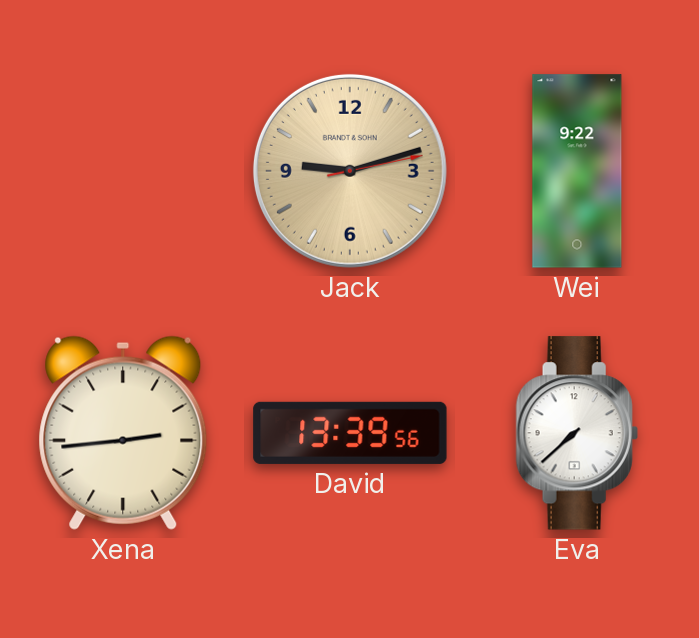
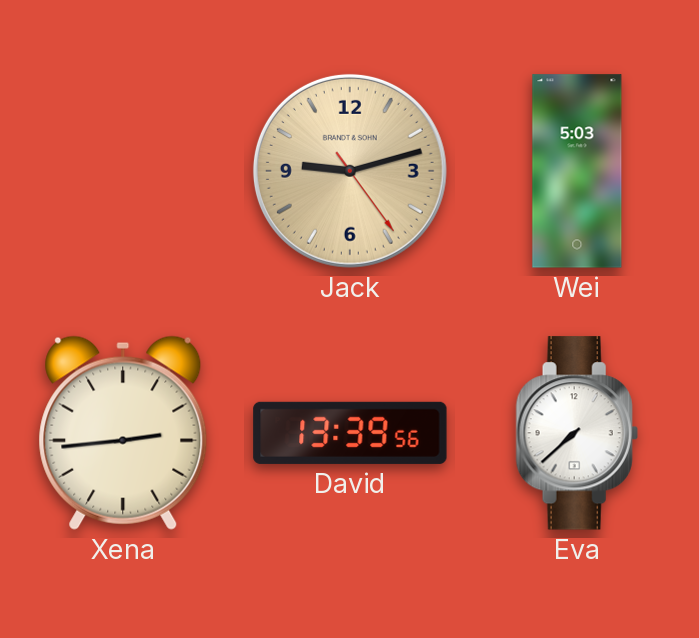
Jack: 9:12:13 -> 9:12:24 (350, 171)
Wei: 9:22 -> 5:03 (577, 171)
